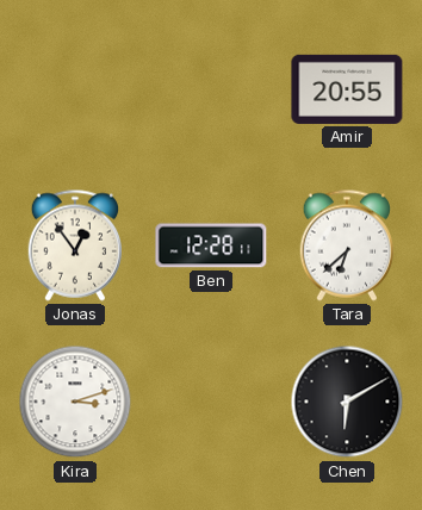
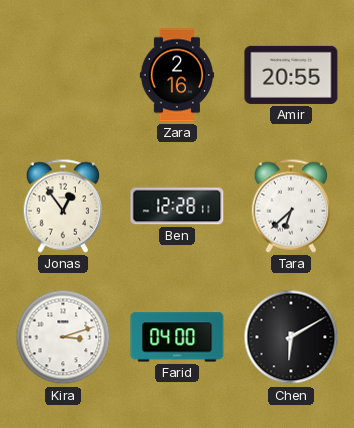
Zara: none -> 2:16 (176, 75)
Farid: none -> 04:00 (177, 337)
